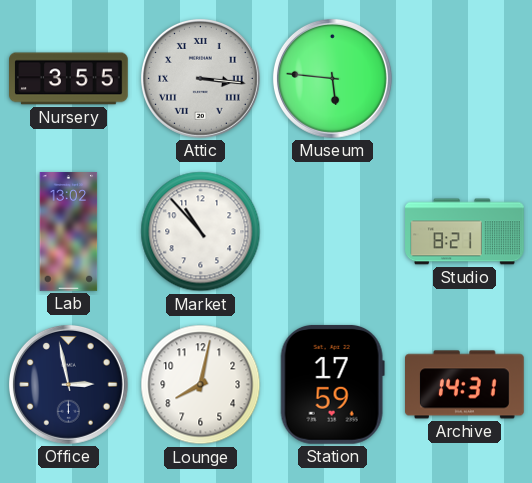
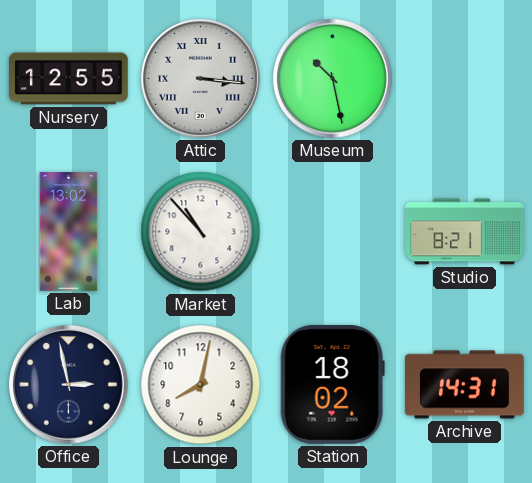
Nursery: 3:55 -> 12:55 (69, 79)
Museum: 5:46 -> 10:28 (332, 78)
Station: 17:59 -> 18:02 (332, 384)
